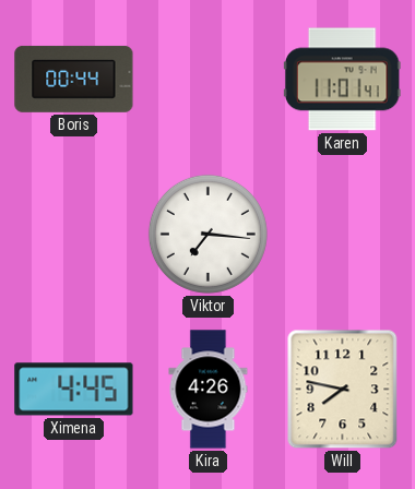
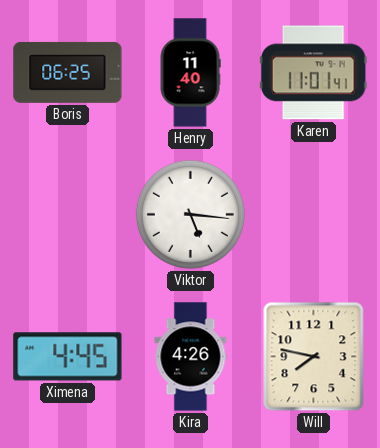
Boris: 00:44 -> 06:25 (68, 72)
Henry: none -> 11:40 (190, 73)
Viktor: 7:16 -> 5:16 (190, 214)
